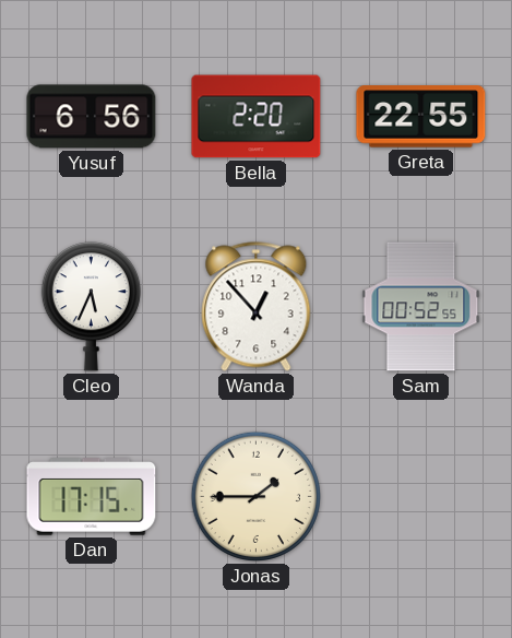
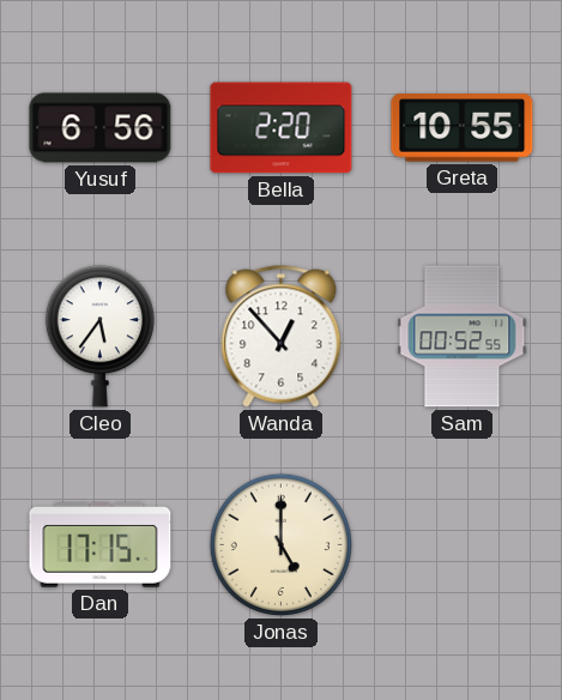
Greta: 22:55 -> 10:55 (463, 128)
Cleo: 5:34 -> 5:36 (99, 337)
Jonas: 1:45 -> 5:00 (280, 544)
